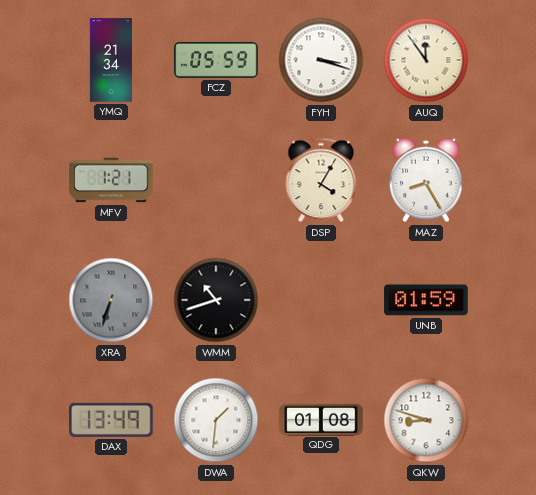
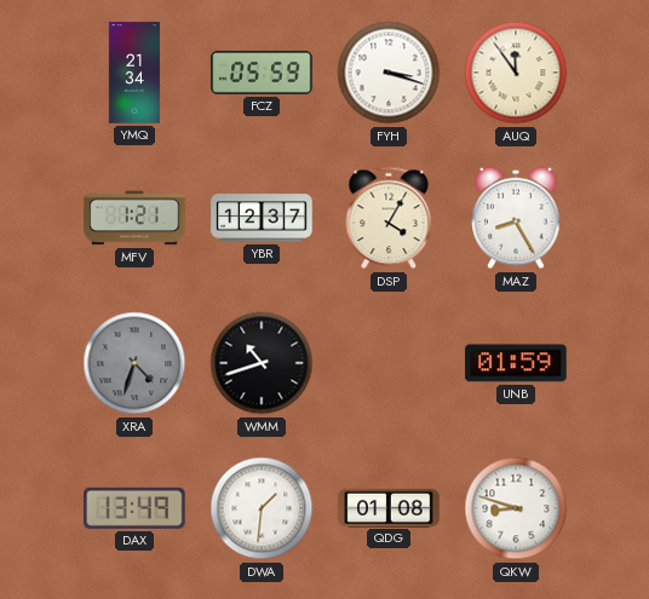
YBR: none -> 12:37 (262, 218)
XRA: 6:33 -> 4:33 (134, 363)
